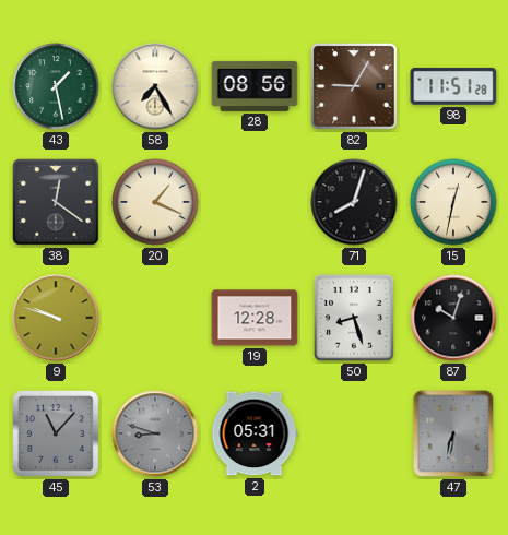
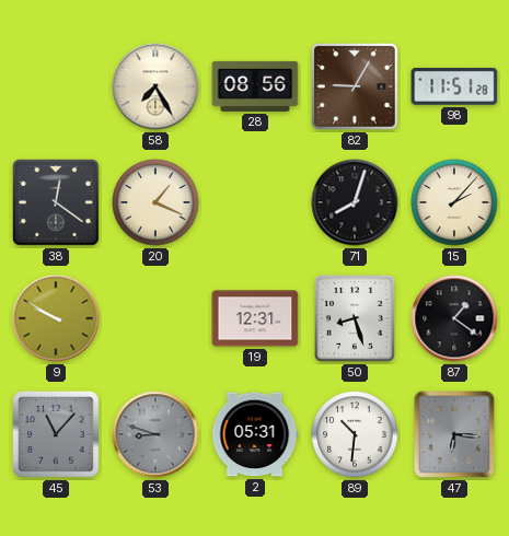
43: 1:28 -> none (56, 86)
15: 12:32 -> 2:07 (454, 202)
9: 9:48 -> 9:50 (56, 318)
19: 12:28 -> 12:31 (255, 318)
87: 10:03 -> 1:21 (454, 318)
89: none -> 10:31 (355, 434)
47: 6:32 -> 6:16 (454, 434)
